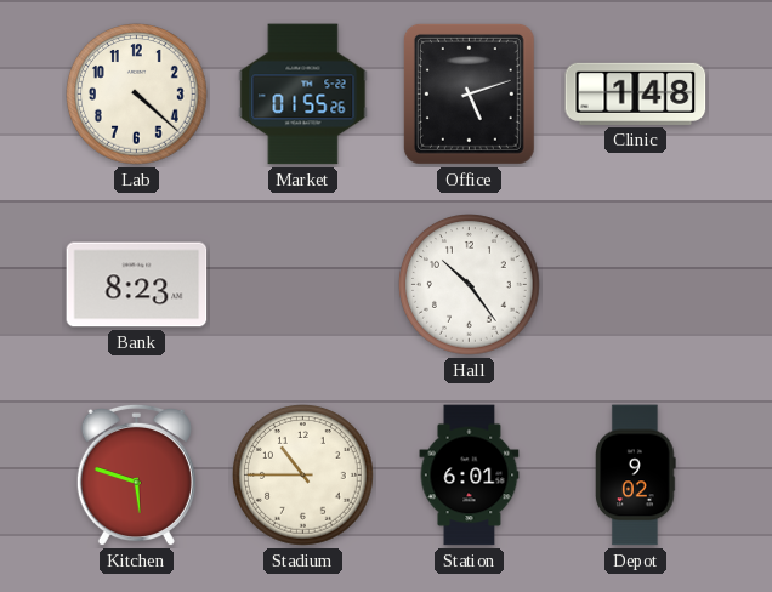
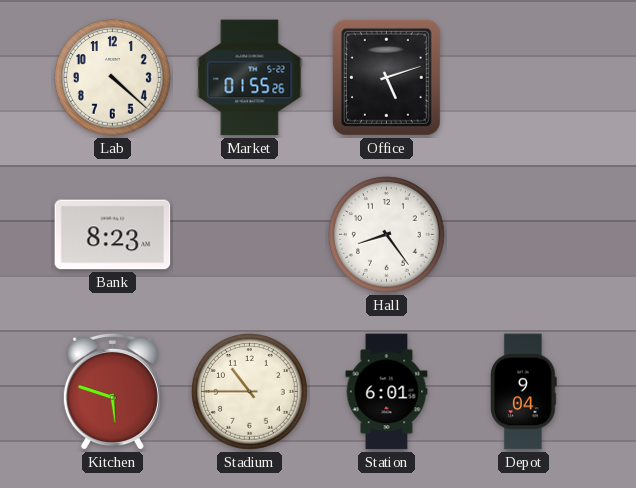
Clinic: 1:48 -> none (636, 93)
Hall: 10:24 -> 8:24 (387, 235)
Depot: 9:02 -> 9:04 (524, 392)
